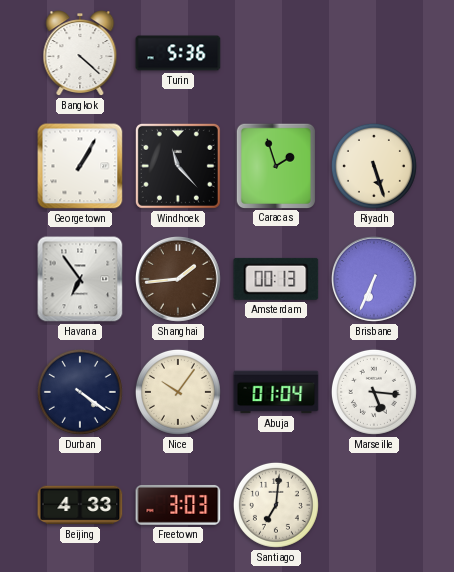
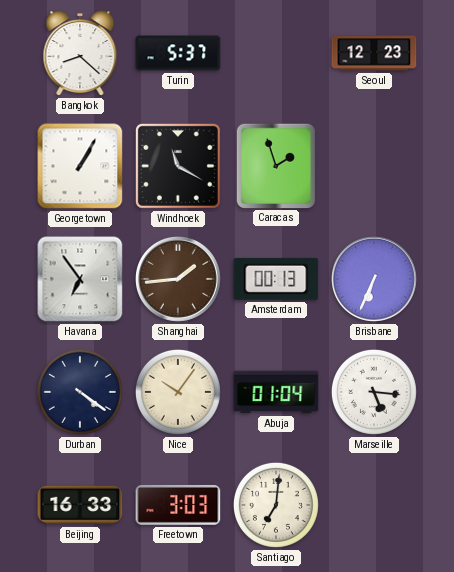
Bangkok: 4:22 -> 8:22 (80, 53)
Turin: 5:36 -> 5:37 (178, 53)
Seoul: none -> 12:23 (374, 53)
Windhoek: 11:23 -> 11:20 (178, 166)
Riyadh: 5:27 -> none (374, 166)
Beijing: 4:33 -> 16:33 (80, 505)
